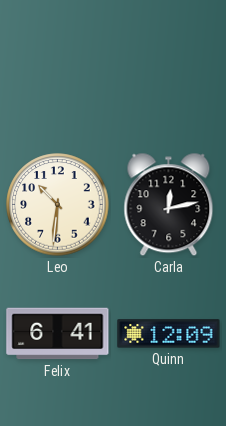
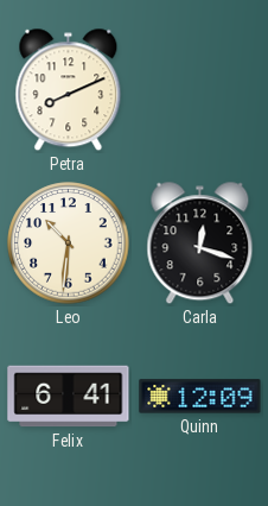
Petra: none -> 8:11 (69, 90)
Carla: 12:13 -> 12:18 (200, 243)
